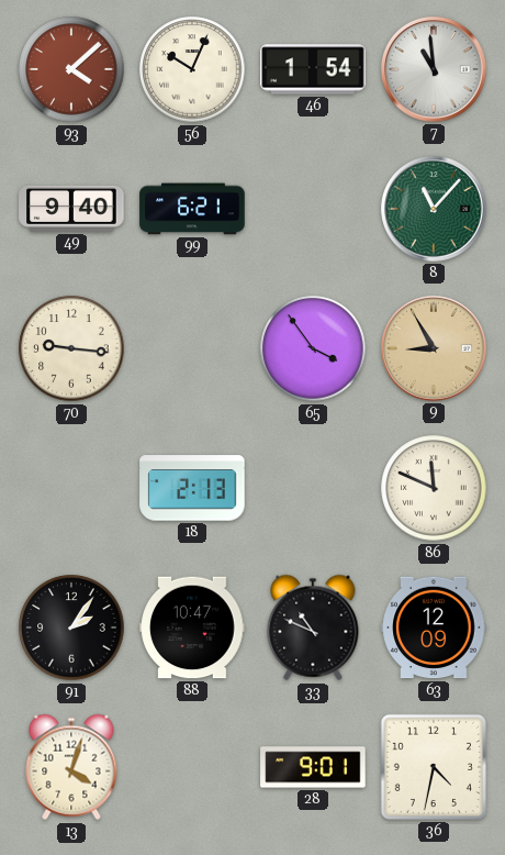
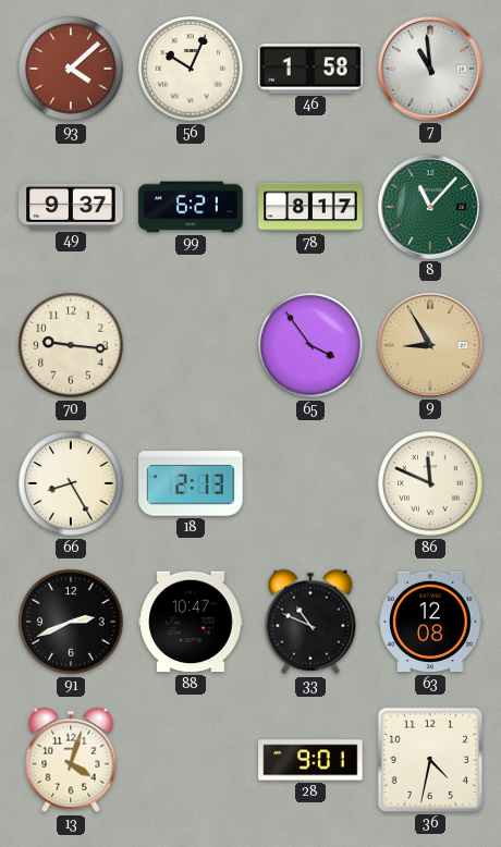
46: 1:54 -> 1:58 (310, 69)
49: 9:40 -> 9:37 (71, 207)
78: none -> 8:17 (310, 207)
66: none -> 8:25 (71, 483)
91: 2:06 -> 2:41 (71, 622)
63: 12:09 -> 12:08 (430, 622)
